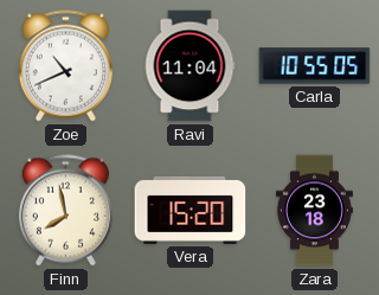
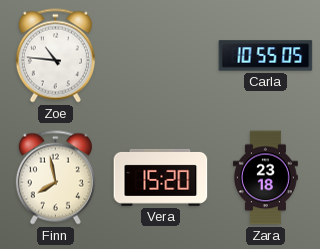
Zoe: 10:41 -> 10:46 (55, 56)
Ravi: 11:04 -> none (189, 66)
